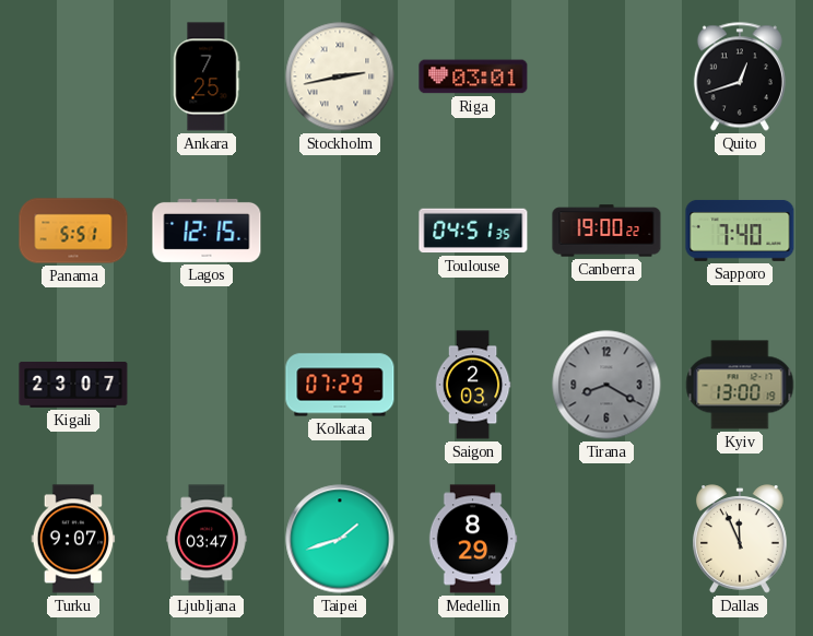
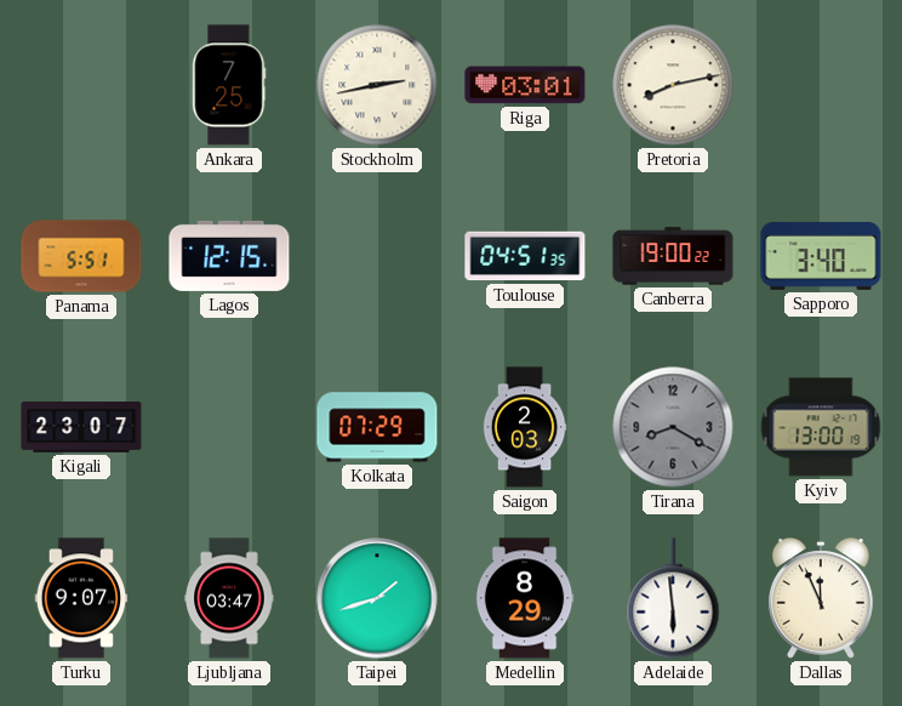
Pretoria: none -> 8:13 (673, 85)
Quito: 12:42 -> none (740, 76)
Sapporo: 7:40 -> 3:40 (821, 256)
Adelaide: none -> 5:59 (673, 598)
